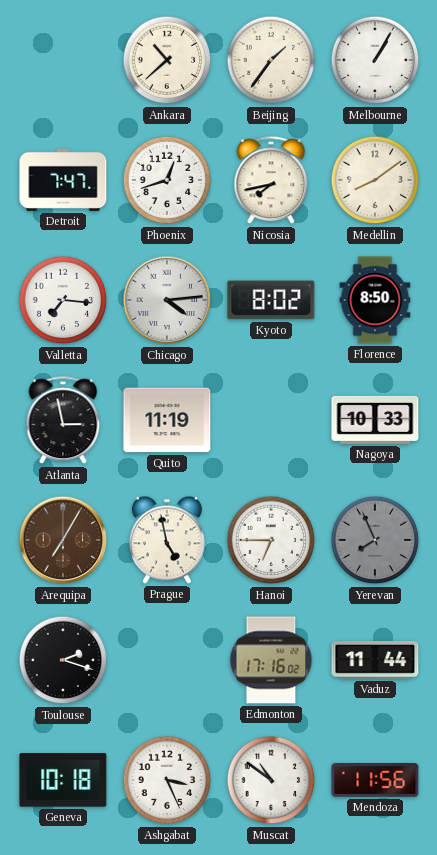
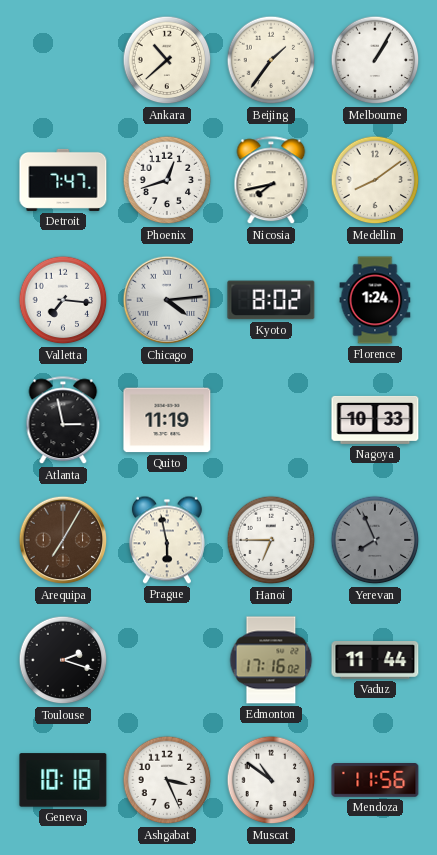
Florence: 8:50 -> 1:24 (375, 300)
Prague: 4:58 -> 5:58 (167, 540)
